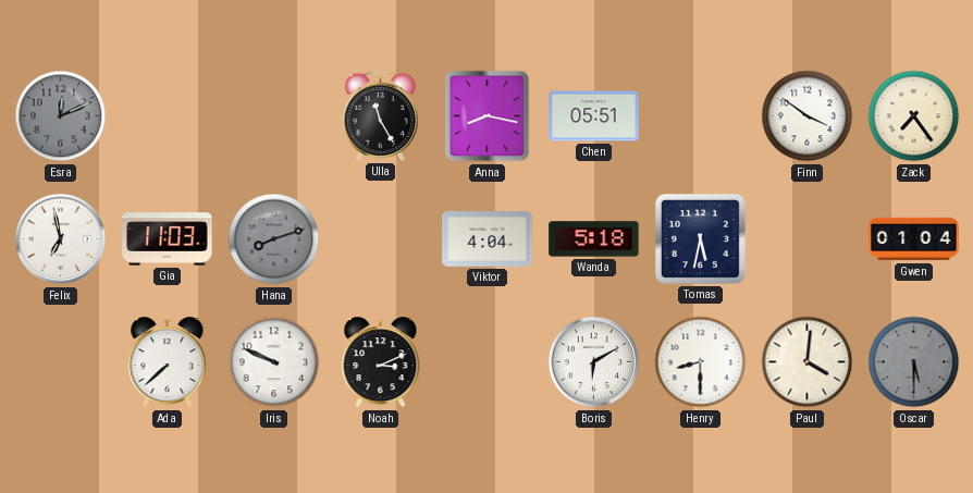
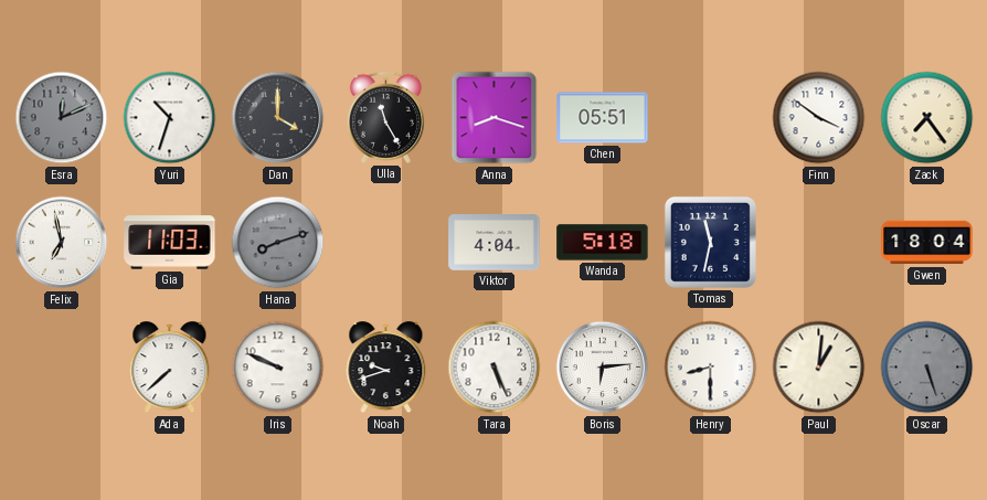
Yuri: none -> 10:33 (170, 118)
Dan: none -> 4:00 (278, 118)
Anna: 8:17 -> 8:18 (495, 118)
Tomas: 5:32 -> 11:32 (710, 242)
Gwen: 01:04 -> 18:04 (927, 243)
Noah: 3:11 -> 9:42 (386, 368)
Tara: none -> 5:26 (495, 368)
Boris: 6:10 -> 6:14 (603, 368)
Paul: 4:01 -> 1:01 (819, 368)
Oscar: 5:30 -> 5:27 (927, 368)
